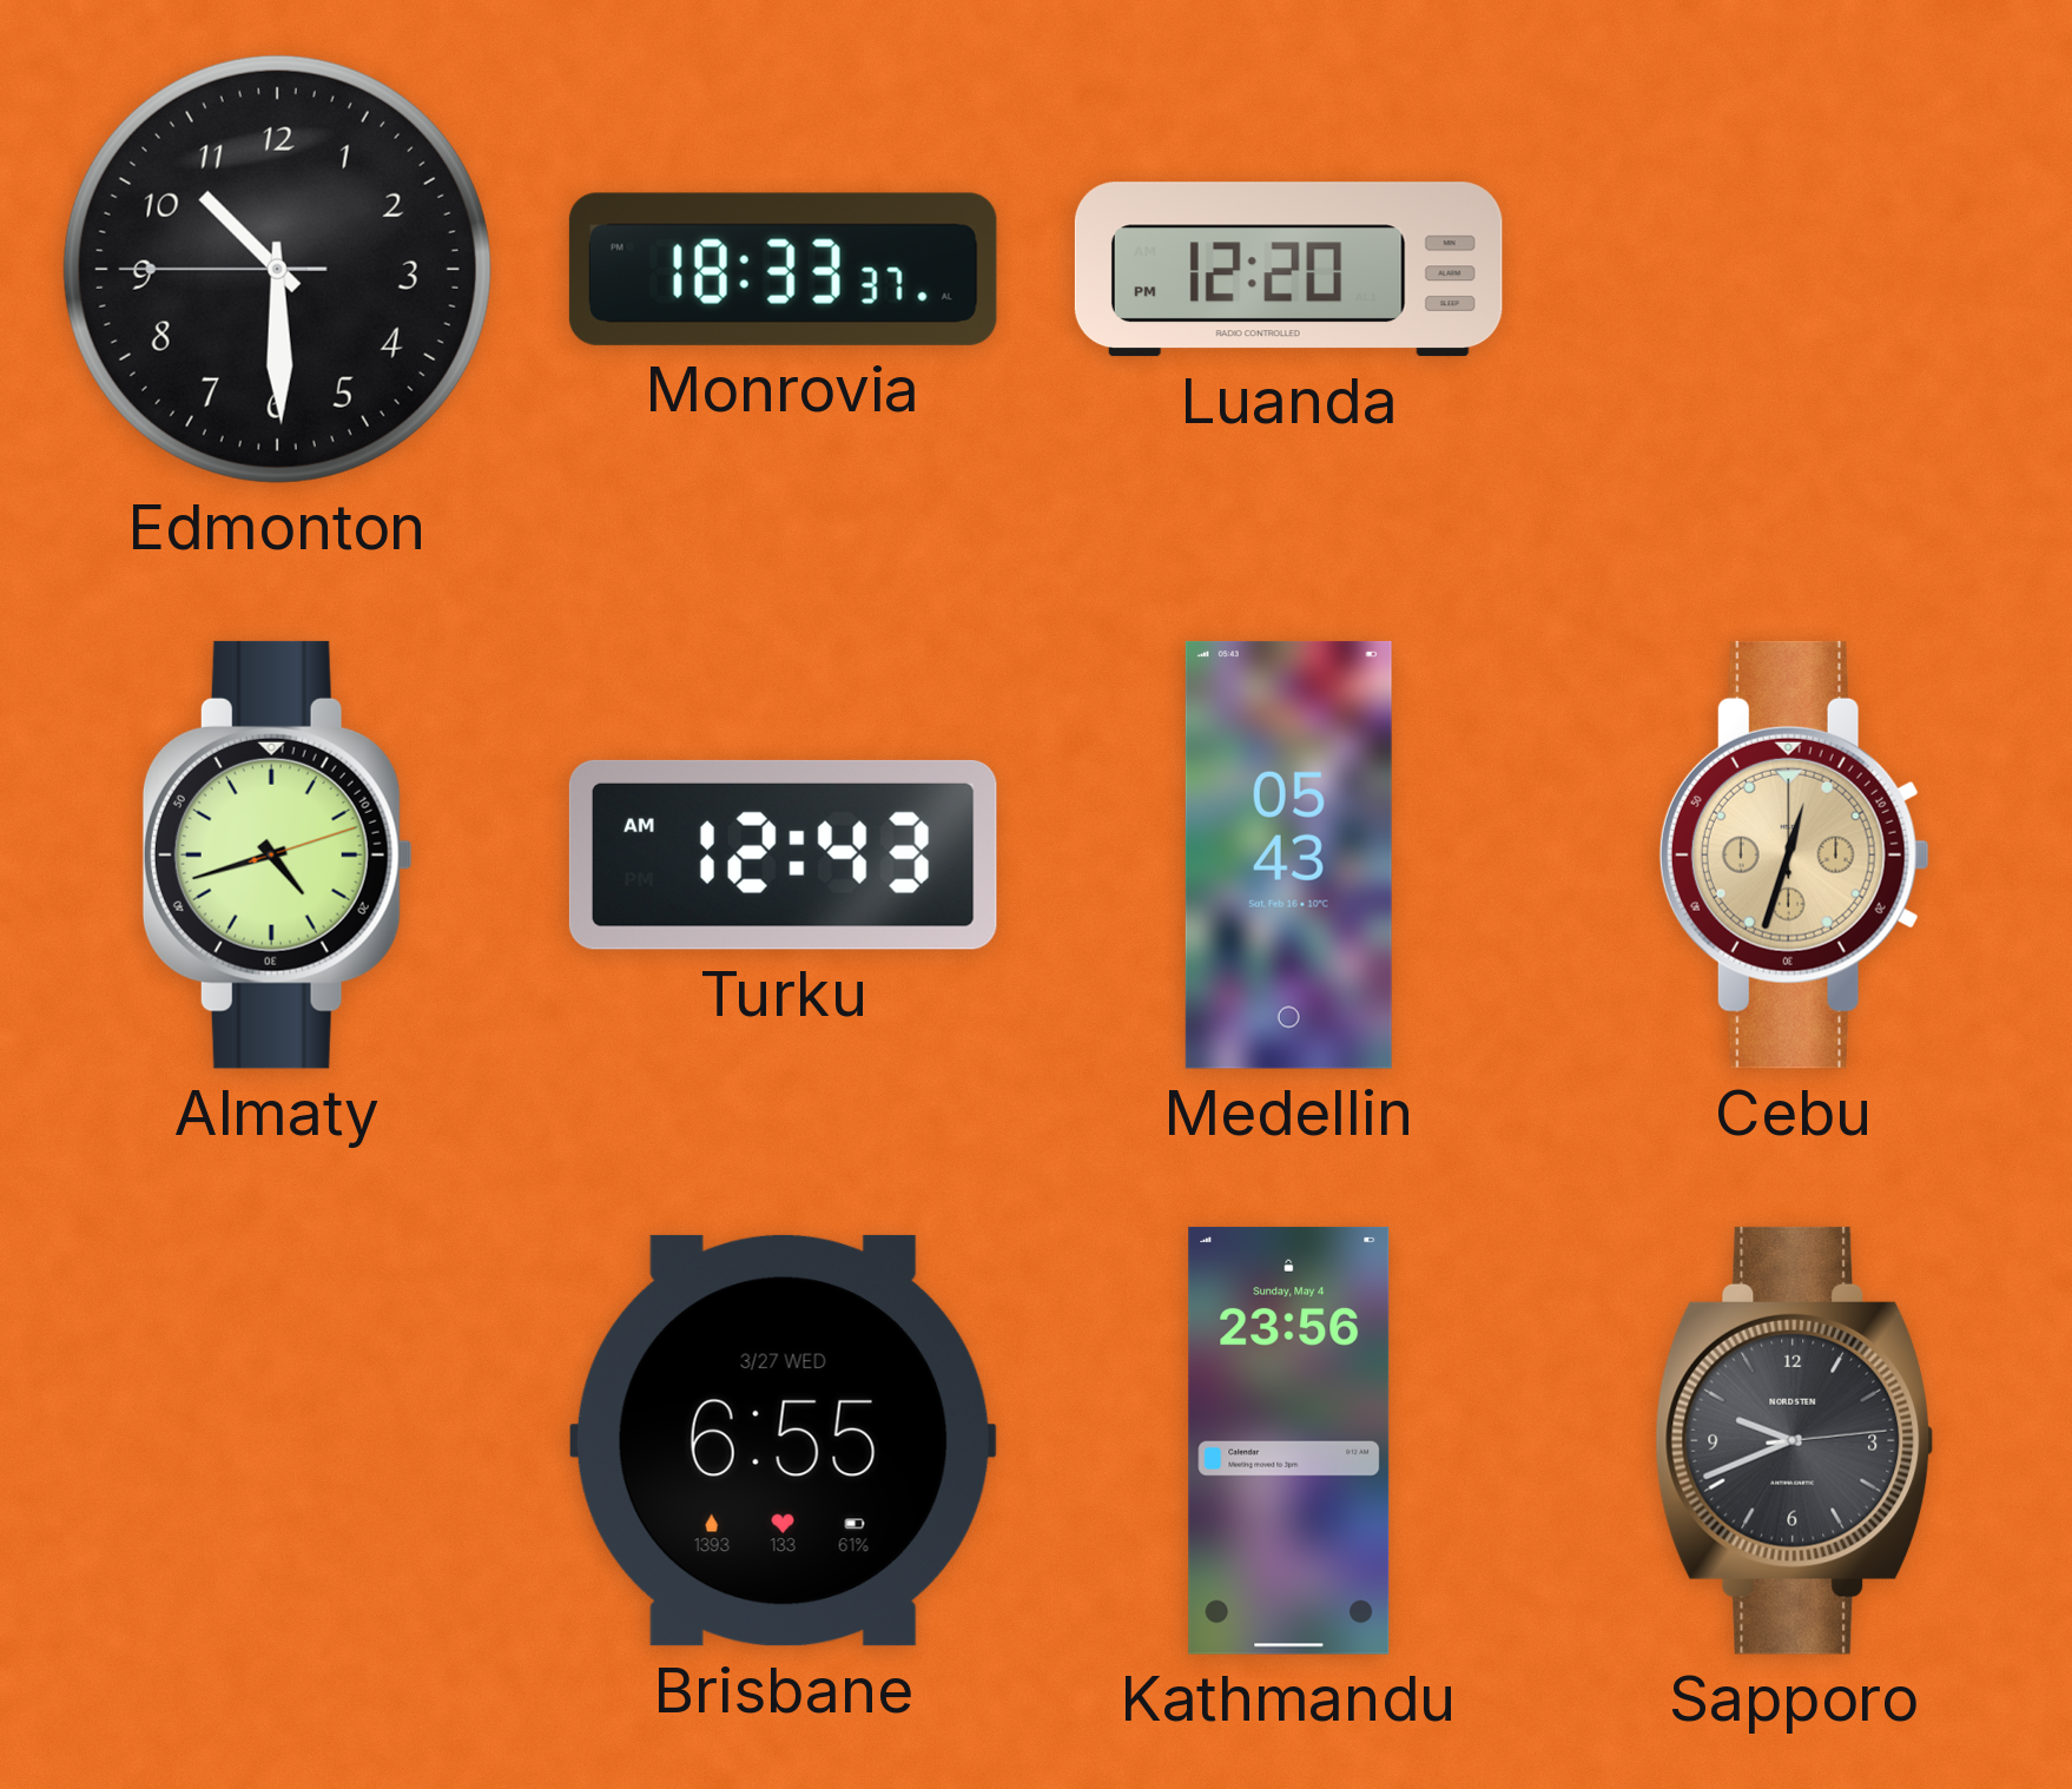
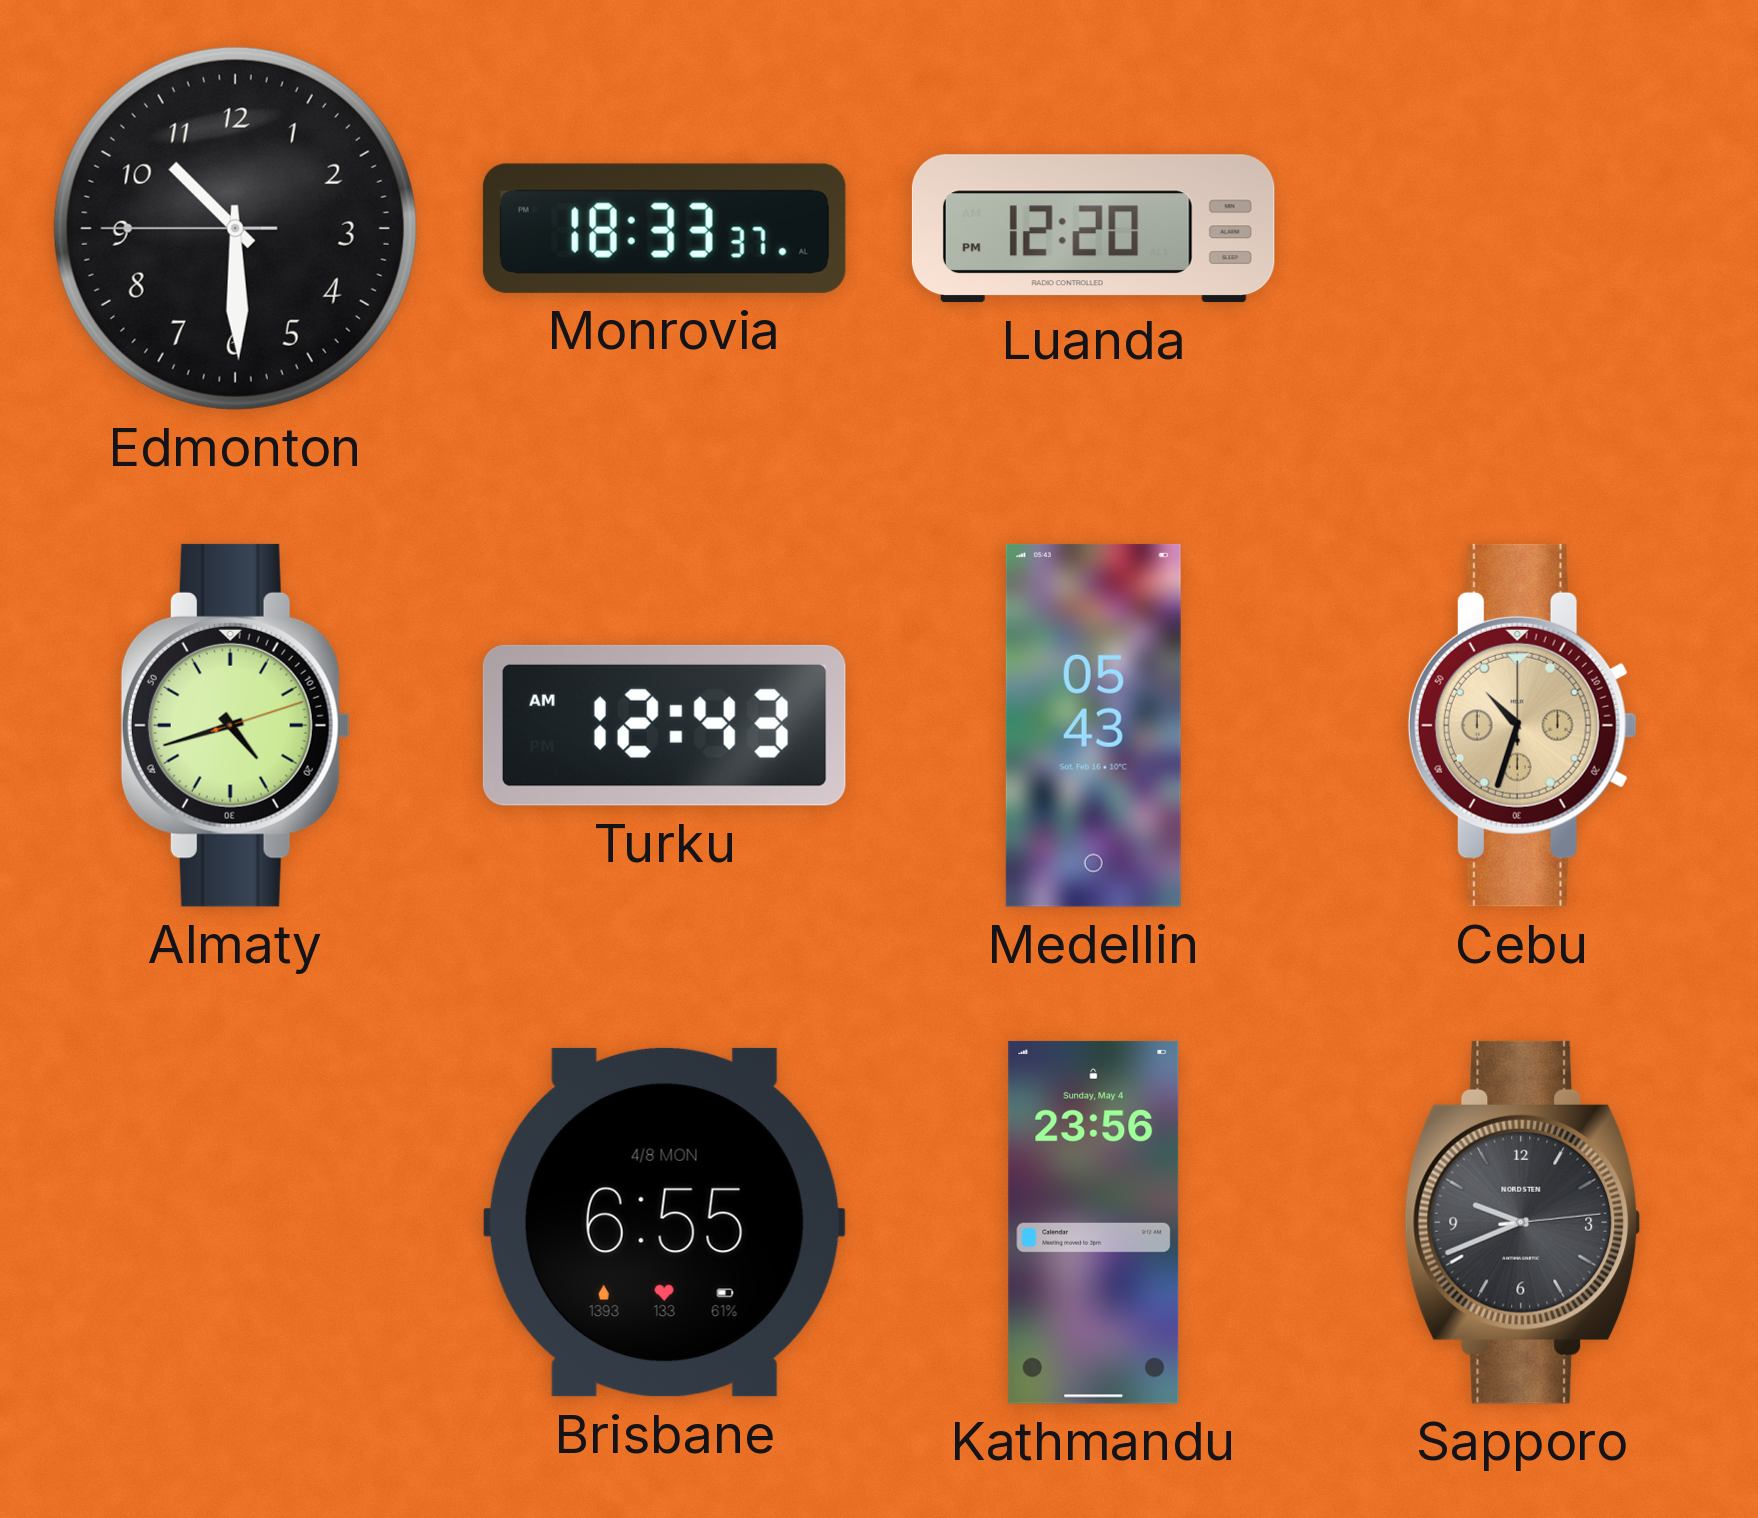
Cebu: 12:33 -> 10:33 (1522, 725)
Brisbane date: 3/27 WED -> 4/8 MON (664, 1222)
